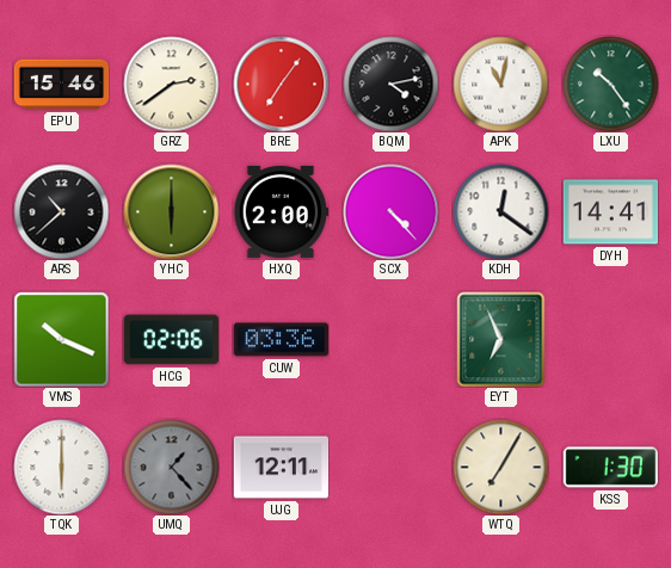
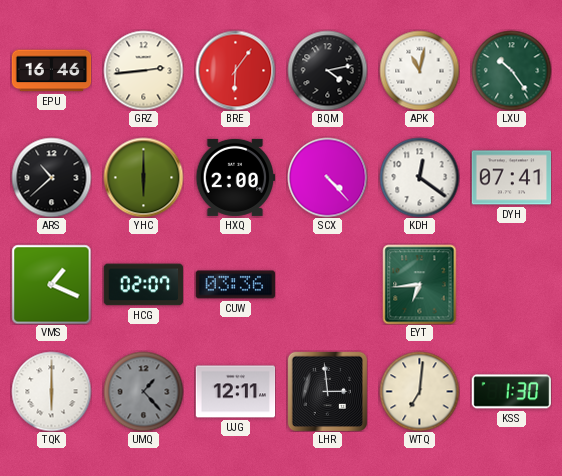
EPU: 15:46 -> 16:46 (51, 71)
GRZ: 2:39 -> 2:44 (143, 70)
BRE: 7:06 -> 6:06 (235, 70)
DYH: 14:41 -> 07:41 (511, 178)
VMS: 10:19 -> 1:19 (51, 284)
HCG: 02:06 -> 02:07 (143, 285)
EYT: 6:56 -> 6:44 (420, 284)
LHR: none -> 2:59 (327, 391)
WTQ: 7:05 -> 7:01 (419, 391)
